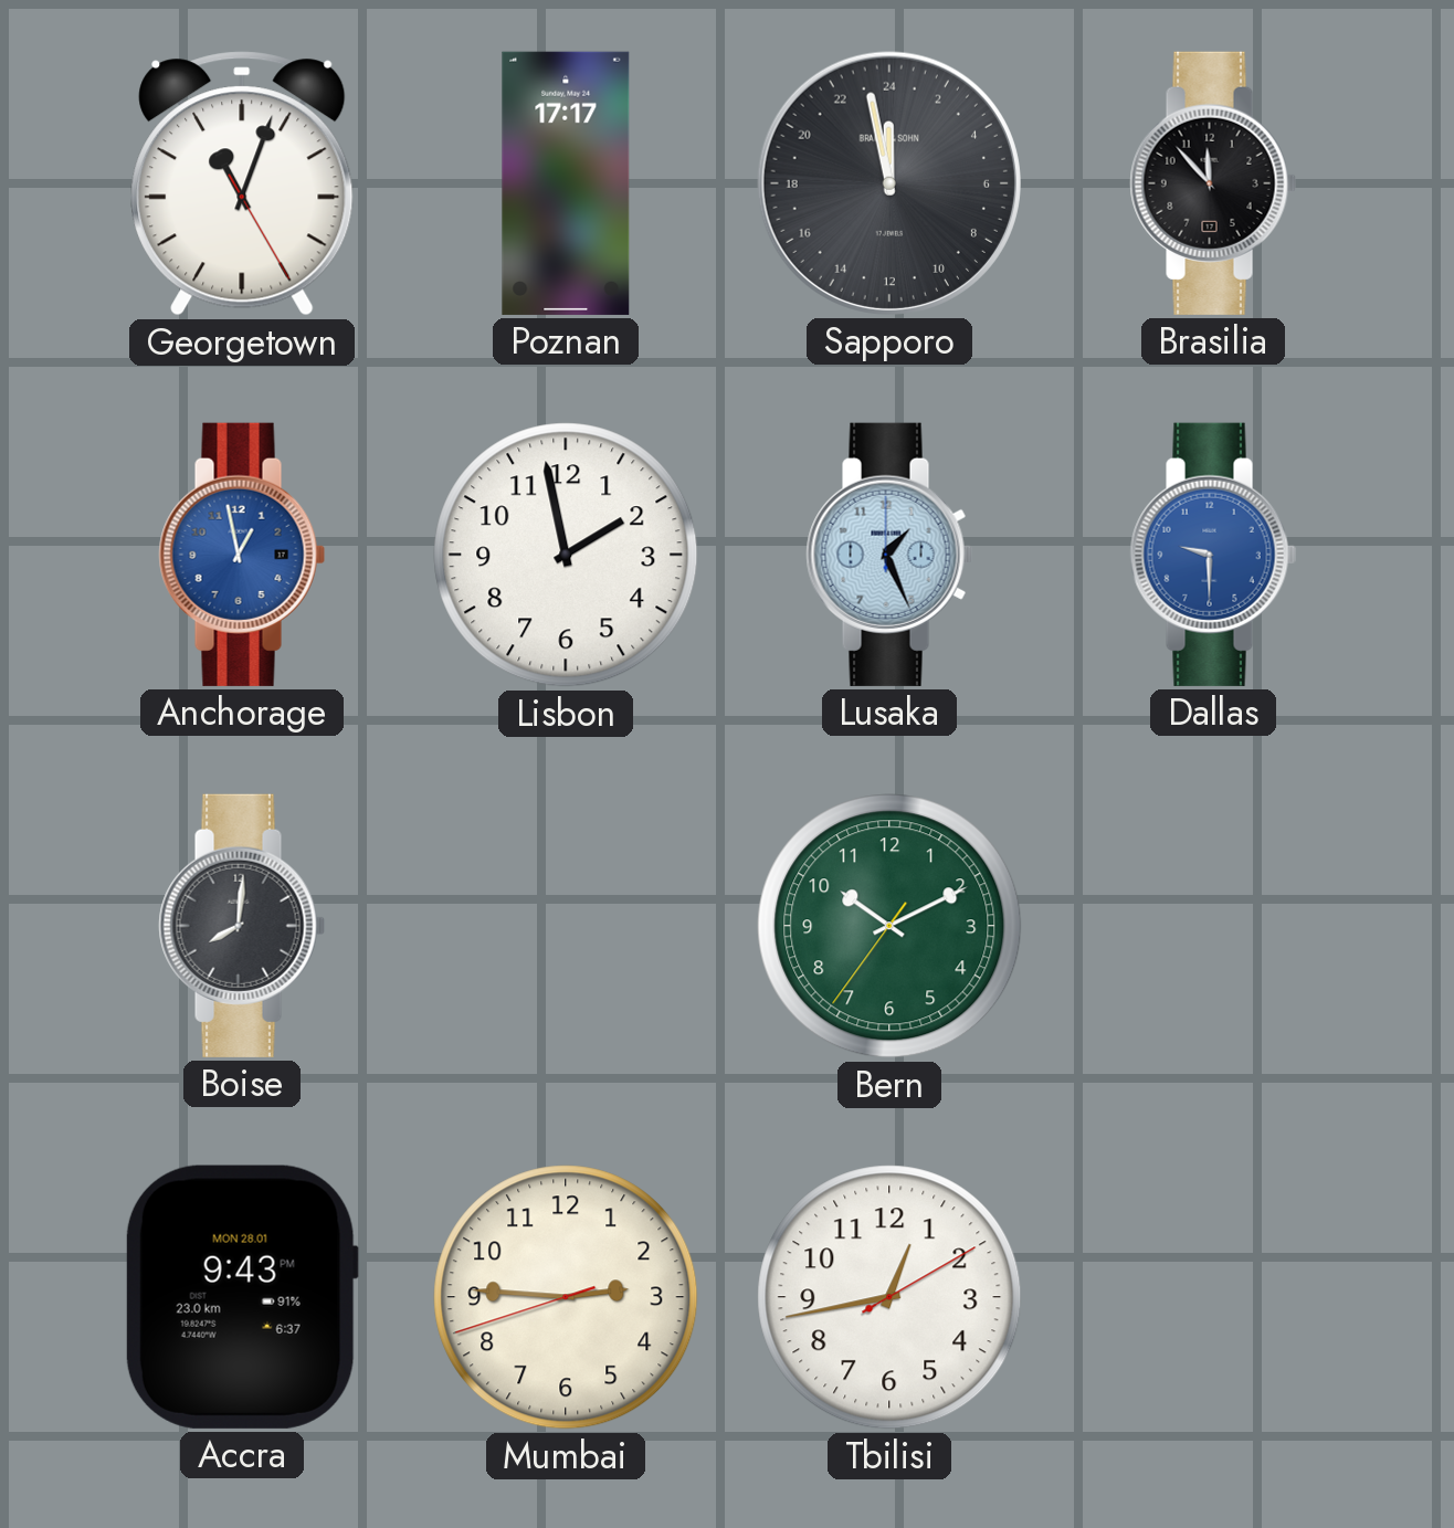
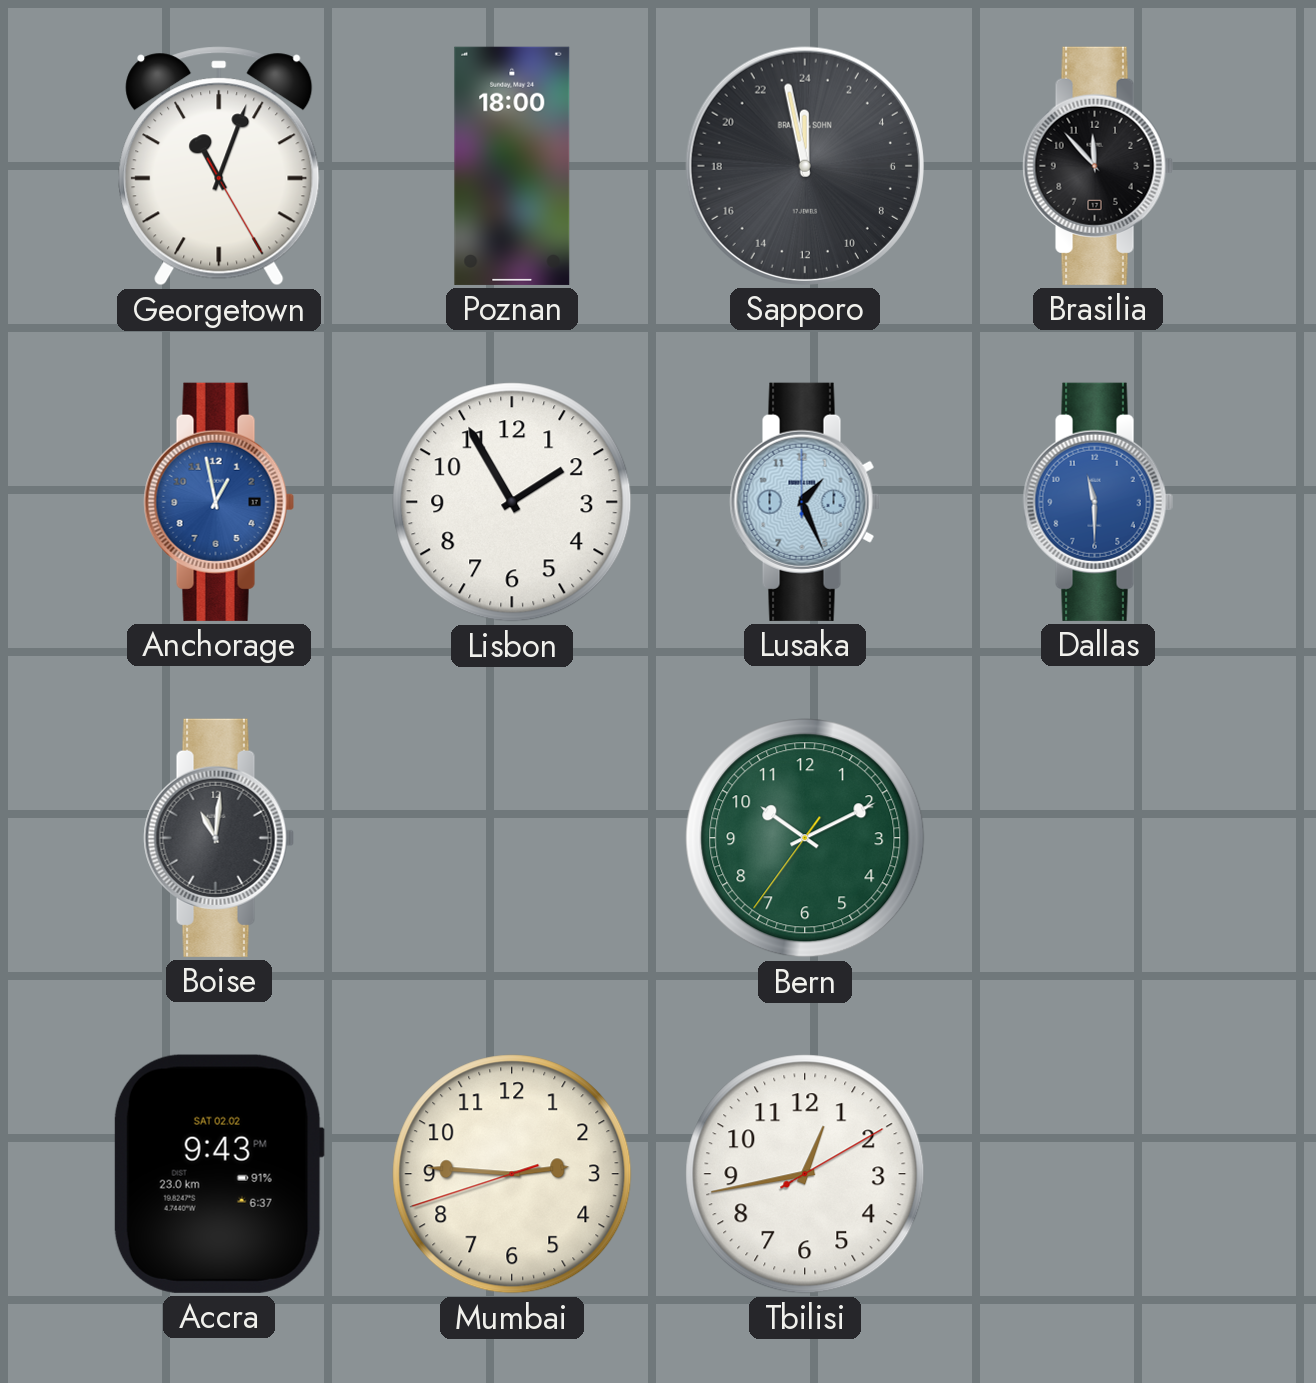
Poznan: 17:17 -> 18:00 (512, 166)
Lisbon: 1:58 -> 1:55 (512, 502)
Dallas: 9:30 -> 11:30 (1098, 502)
Boise: 8:01 -> 11:01 (219, 838)
Accra date: MON 28.01 -> SAT 02.02 (219, 1174)
